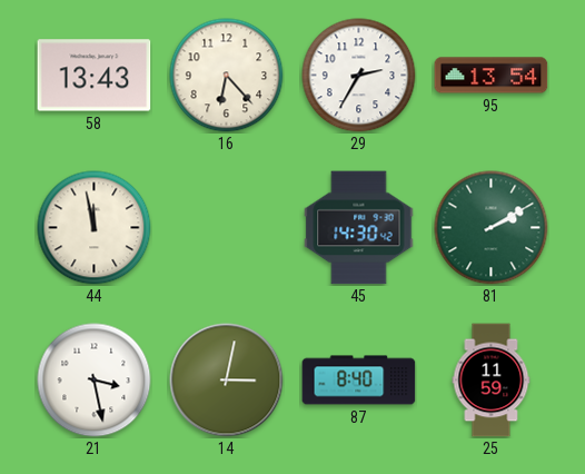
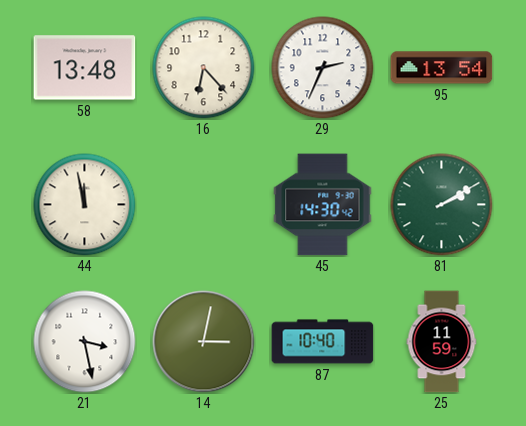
58: 13:43 -> 13:48 (85, 68)
29: 2:35 -> 2:34 (323, 68)
87: 8:40 -> 10:40 (323, 342)
